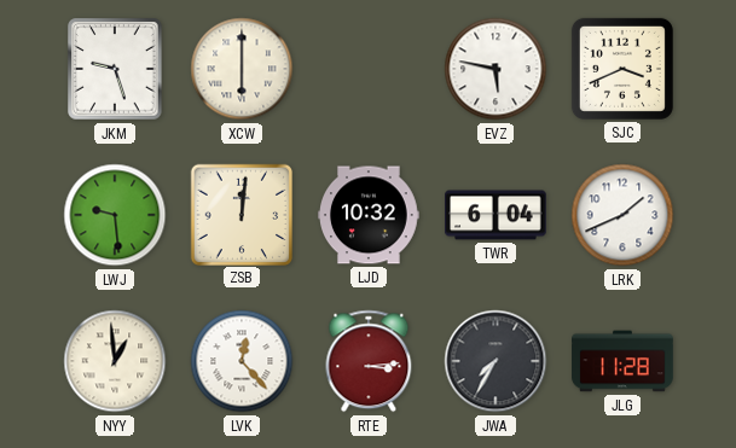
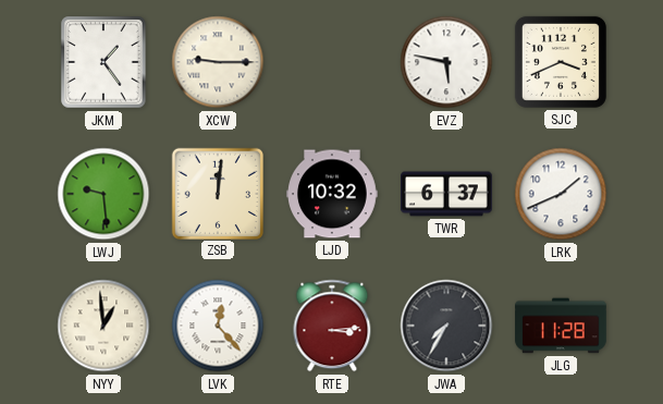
JKM: 9:27 -> 1:24 (103, 62)
XCW: 6:00 -> 9:15 (218, 62)
TWR: 6:04 -> 6:37 (446, 194)
